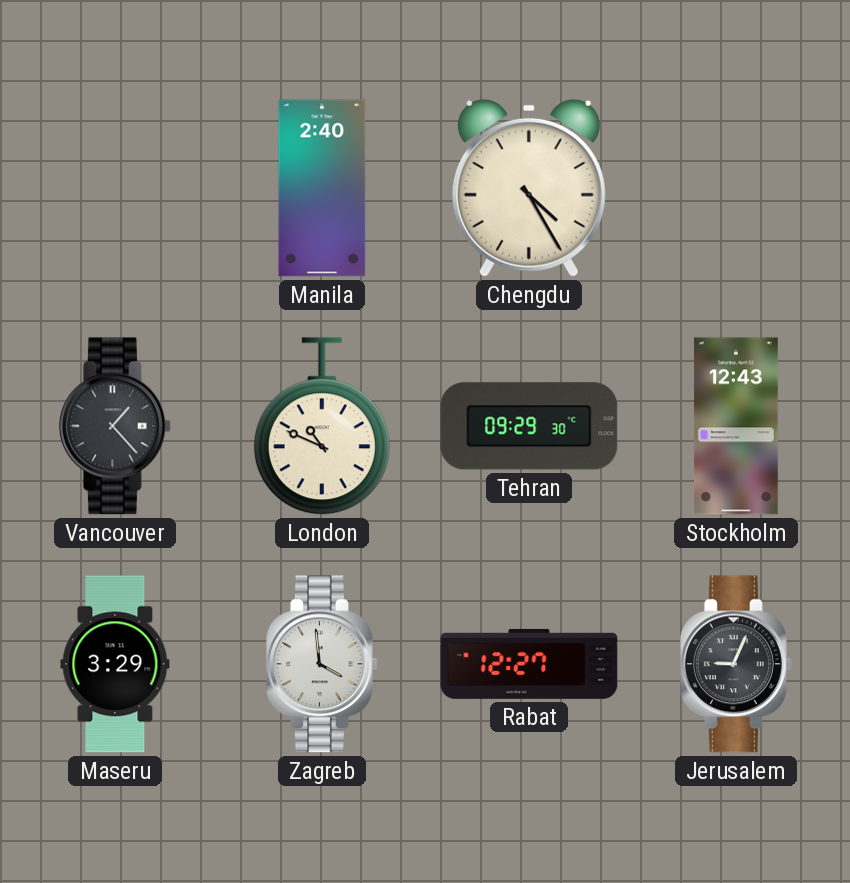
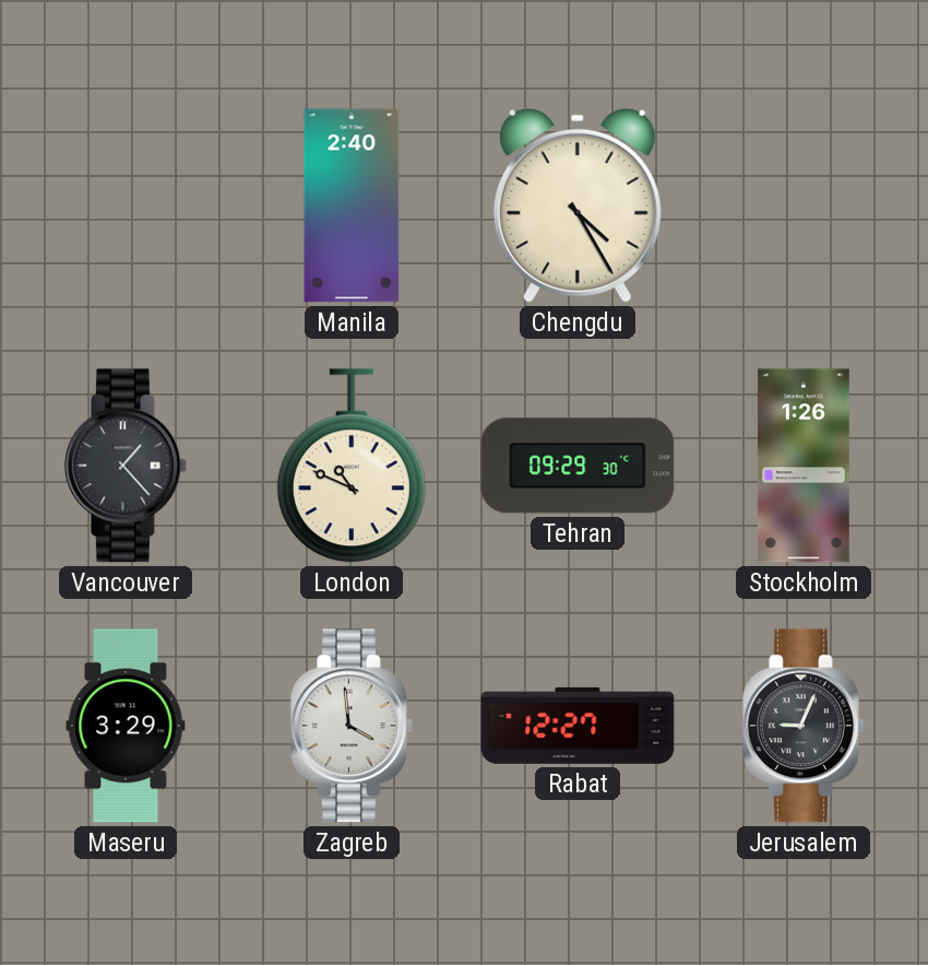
Stockholm: 12:43 -> 1:26 (804, 466)
